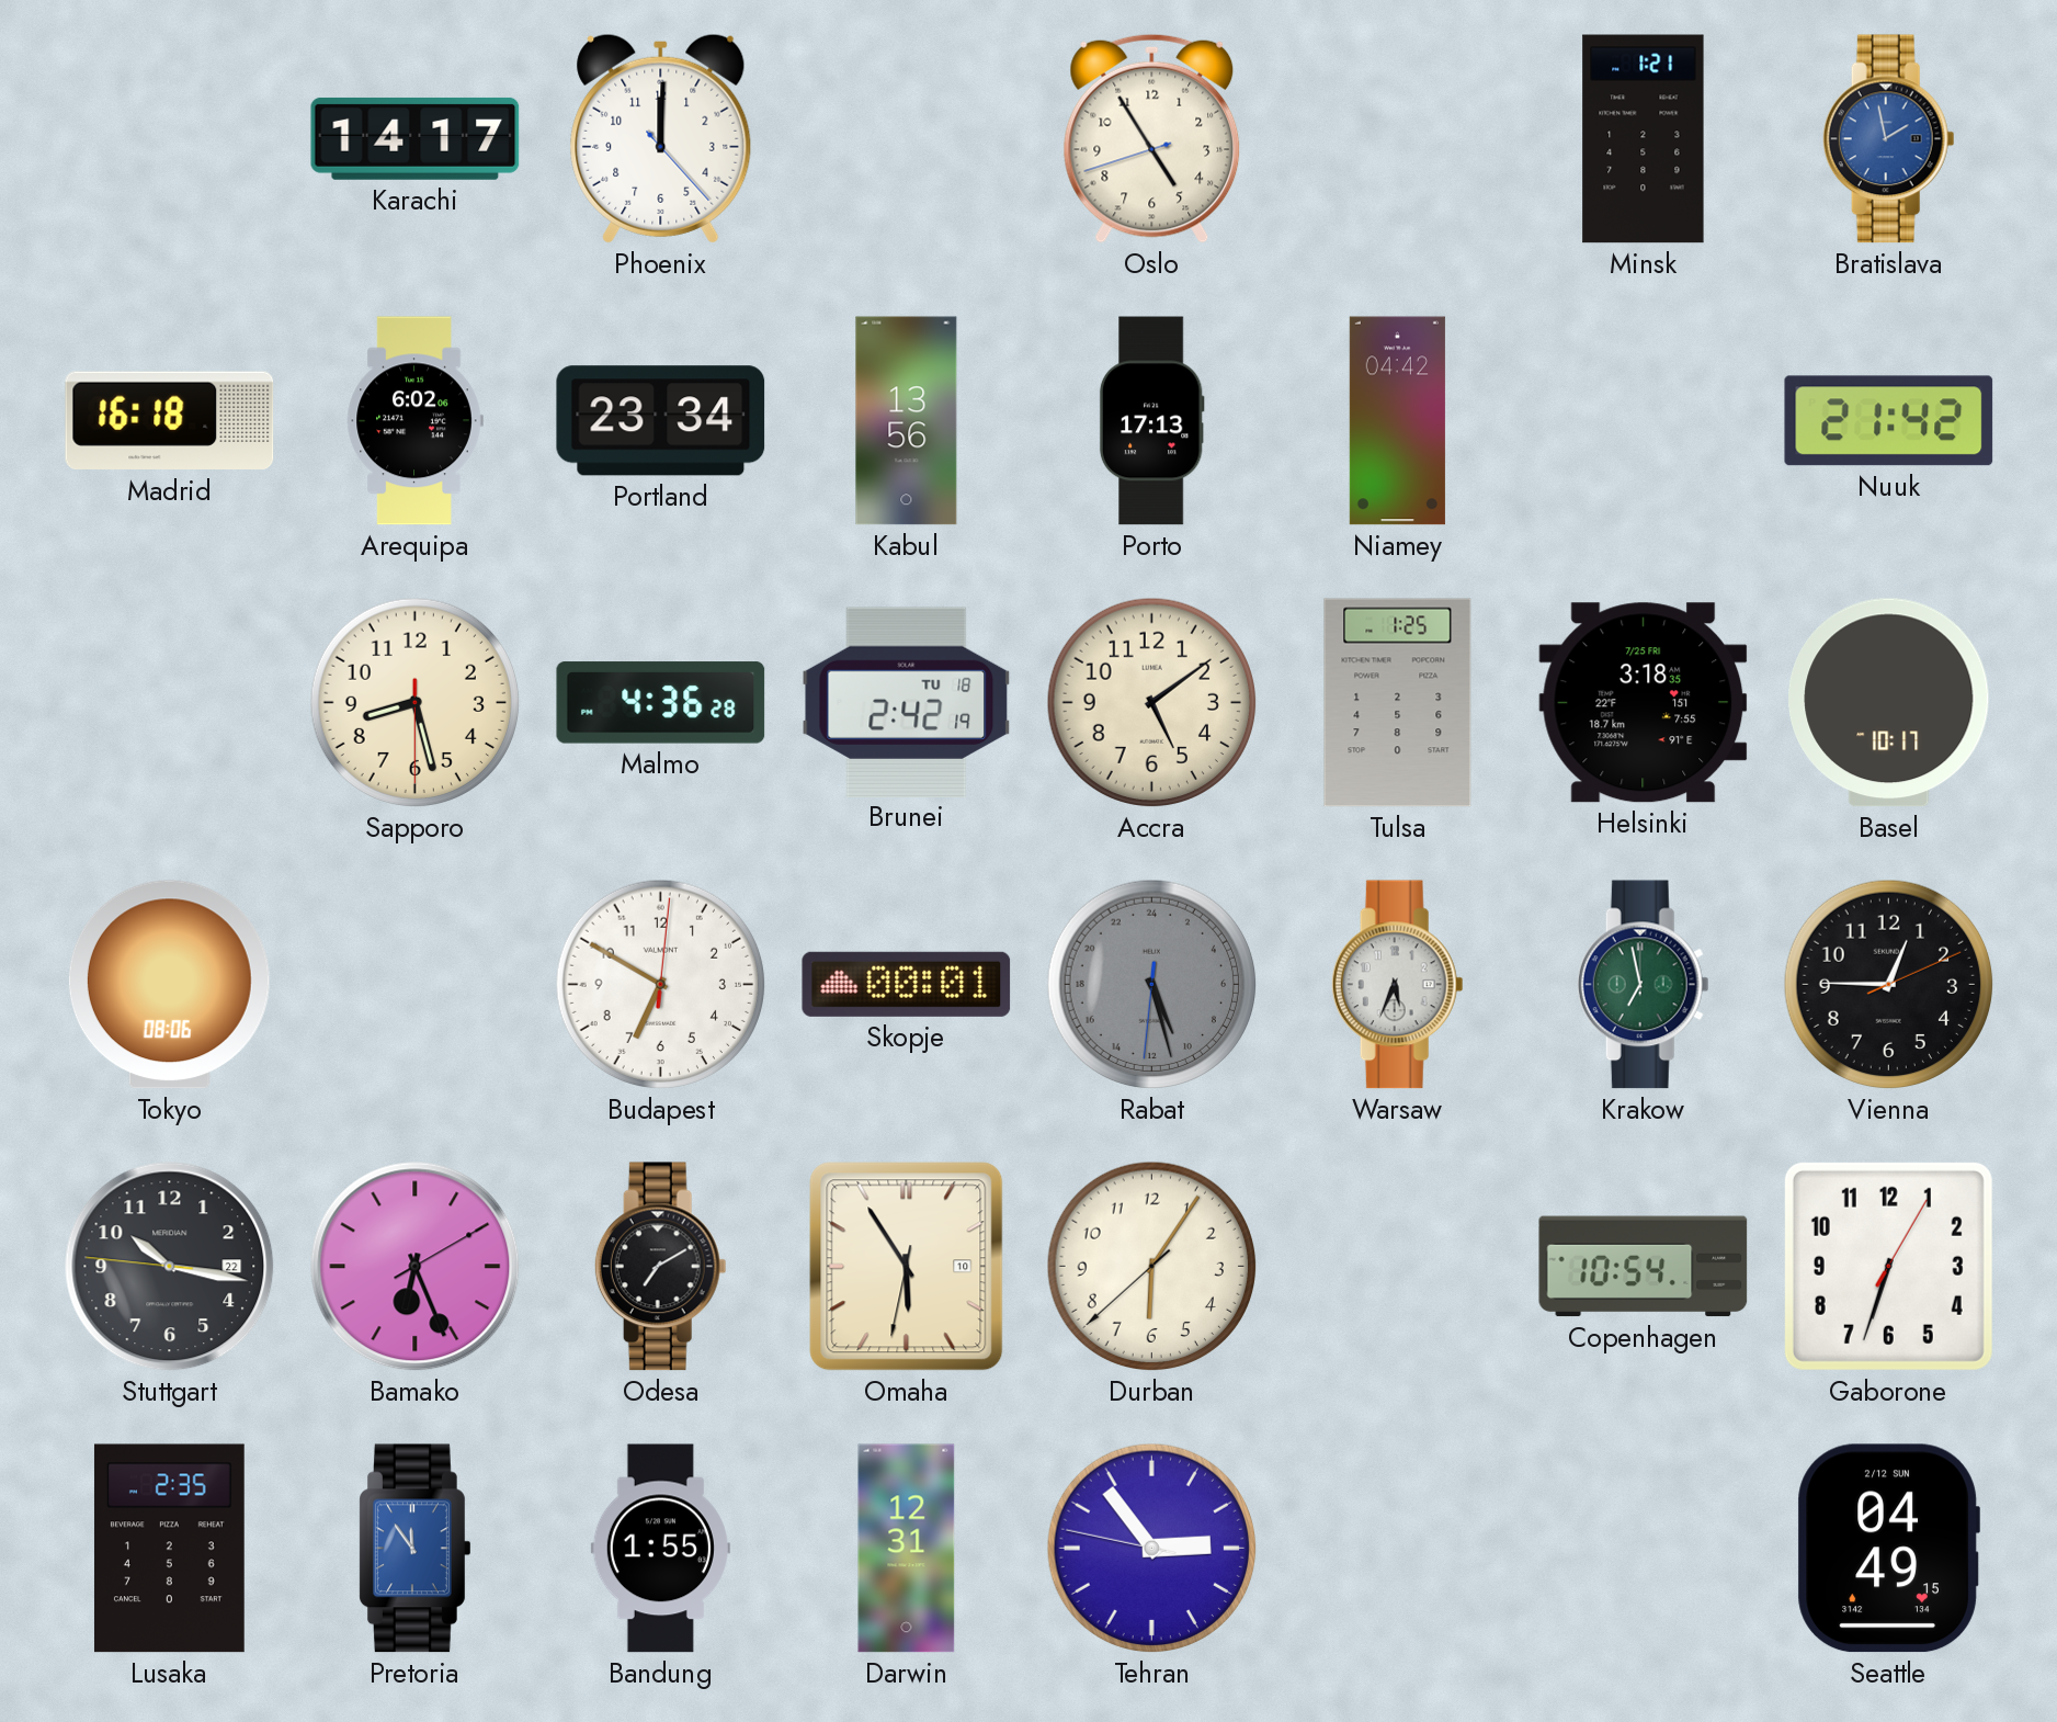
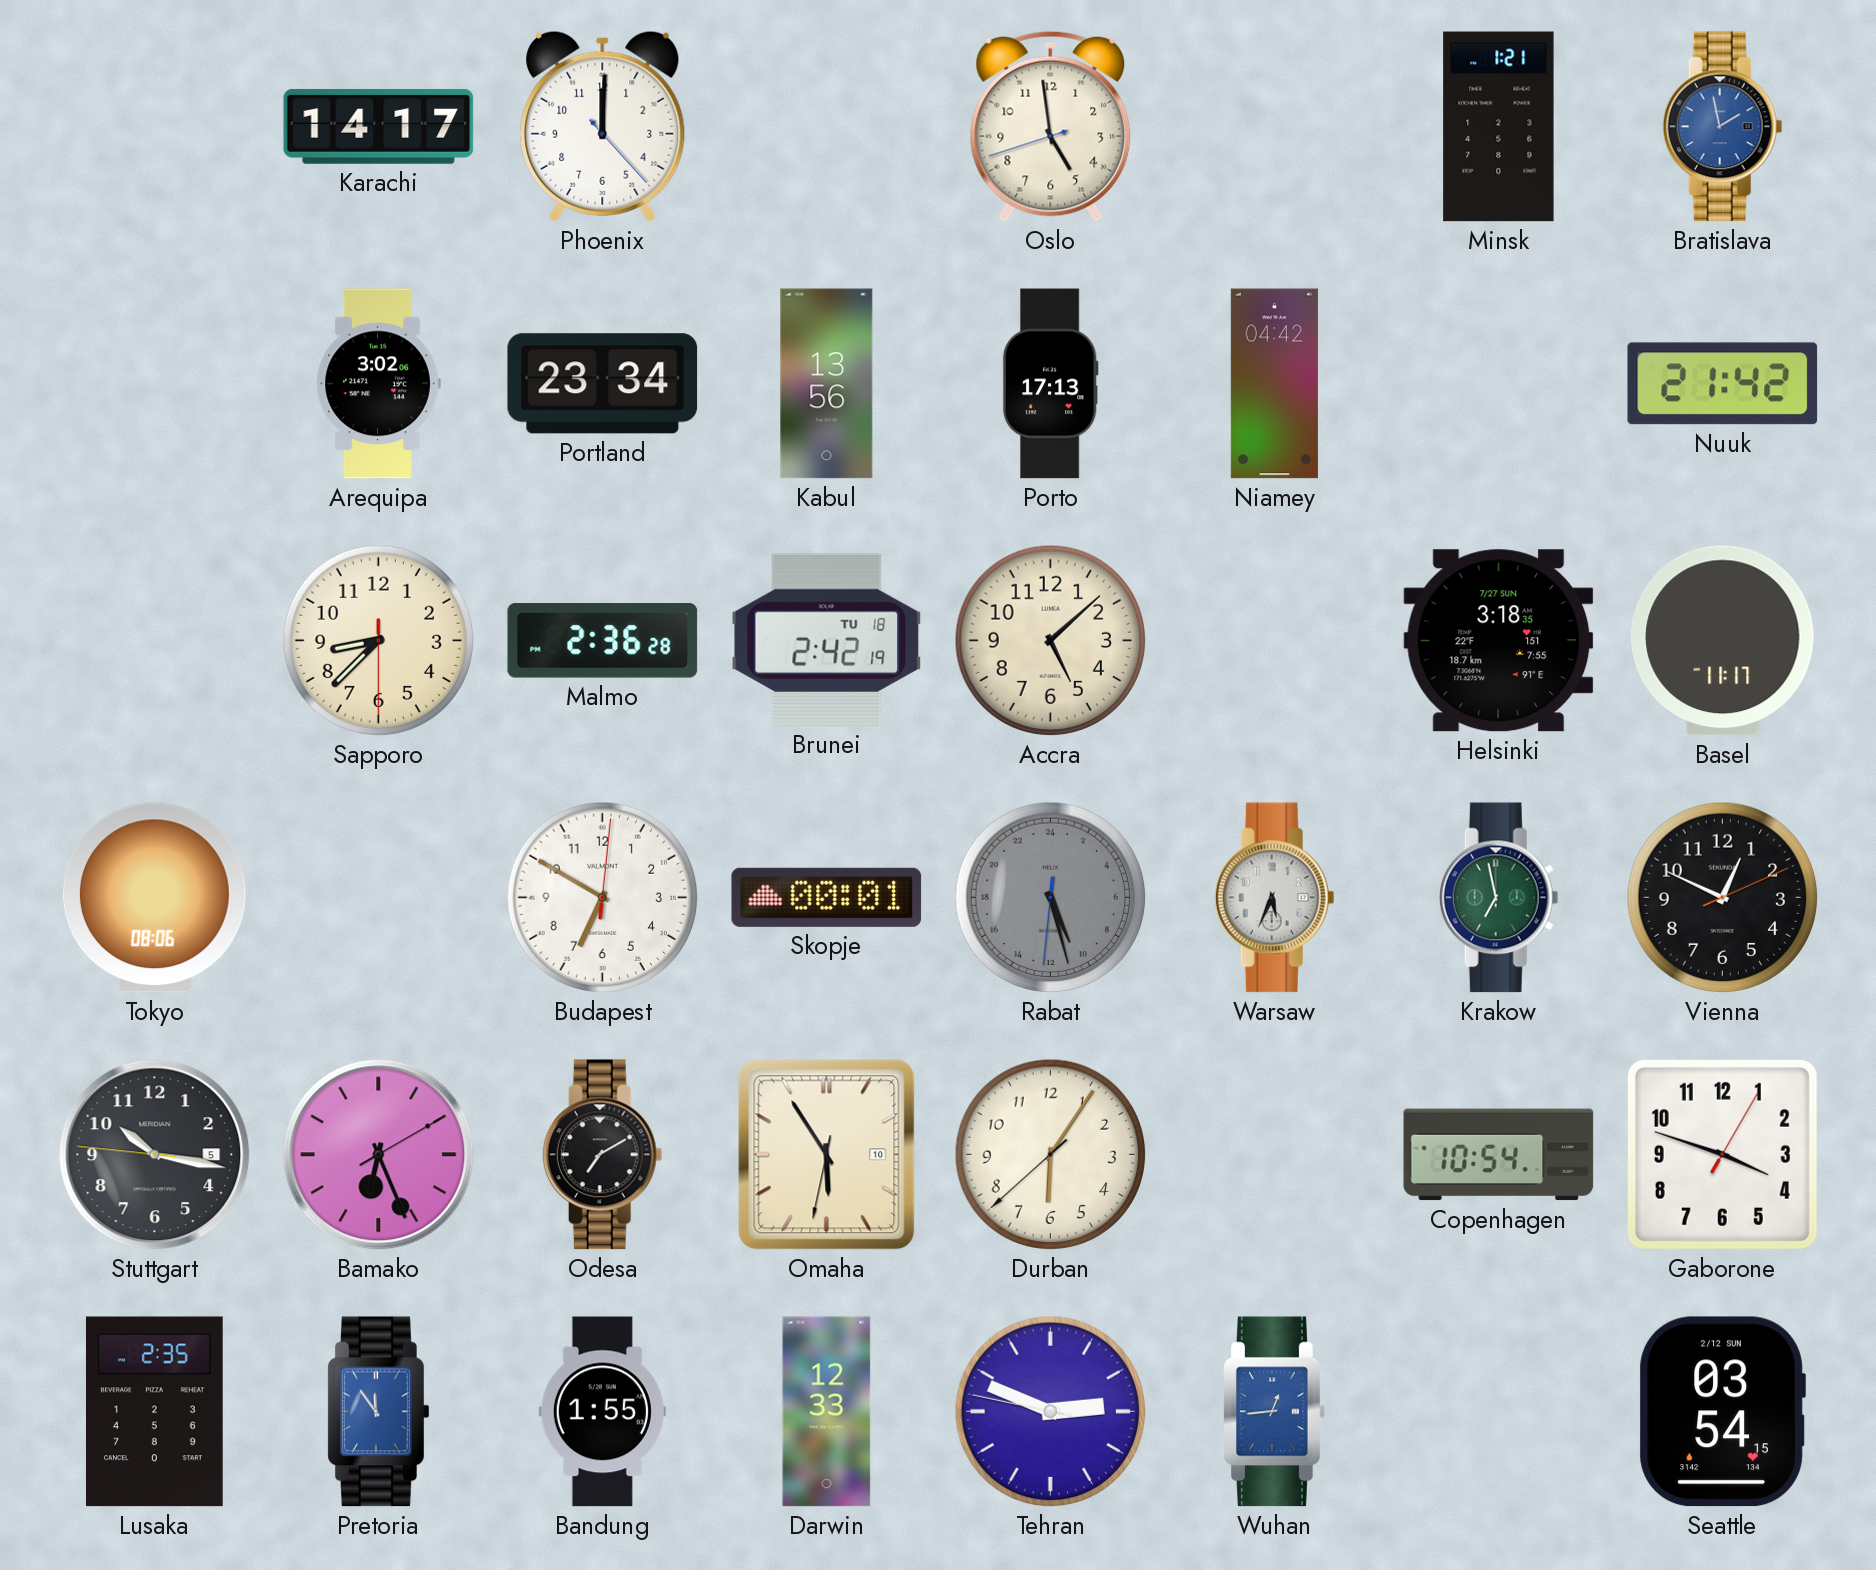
Oslo: 4:54 -> 4:58 (1051, 126)
Madrid: 16:18 -> none (170, 421)
Arequipa: 6:02 -> 3:02 (378, 384)
Sapporo: 8:27 -> 8:37 (379, 641)
Malmo: 4:36 -> 2:36 (603, 641)
Accra: 5:09 -> 5:08 (1051, 641)
Tulsa: 1:25 -> none (1398, 703)
Helsinki date: 7/25 FRI -> 7/27 SUN (1499, 641)
Basel: 10:17 -> 11:17 (1723, 641)
Vienna: 12:45 -> 12:49 (1723, 898)
Stuttgart date: 22 -> 5 (155, 1155)
Gaborone: 6:33 -> 3:48 (1722, 1154)
Darwin: 12:31 -> 12:33 (827, 1412)
Tehran: 2:53 -> 2:48 (1051, 1412)
Wuhan: none -> 12:44 (1275, 1412)
Seattle: 04:49 -> 03:54 (1722, 1412)
